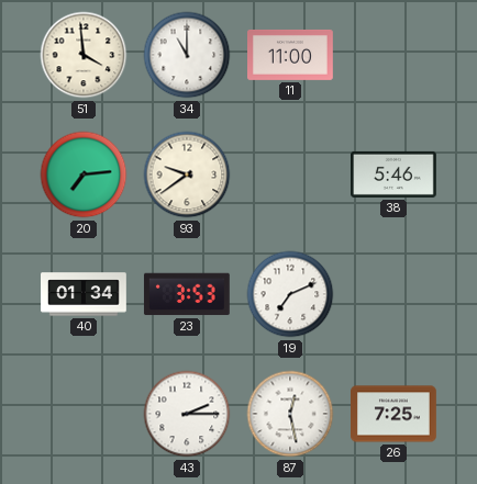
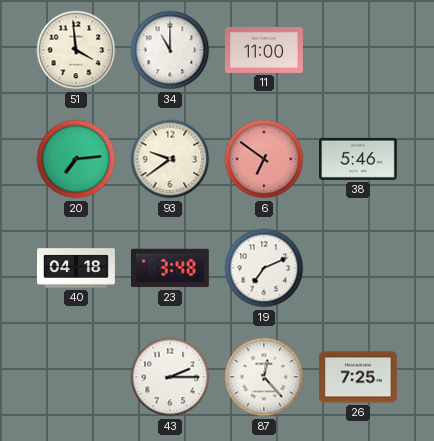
6: none -> 6:51 (264, 159)
40: 01:34 -> 04:18 (77, 268)
23: 3:53 -> 3:48 (170, 268)
87: 12:28 -> 12:23 (264, 377)
